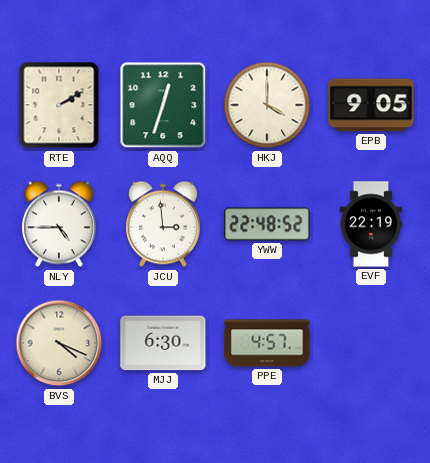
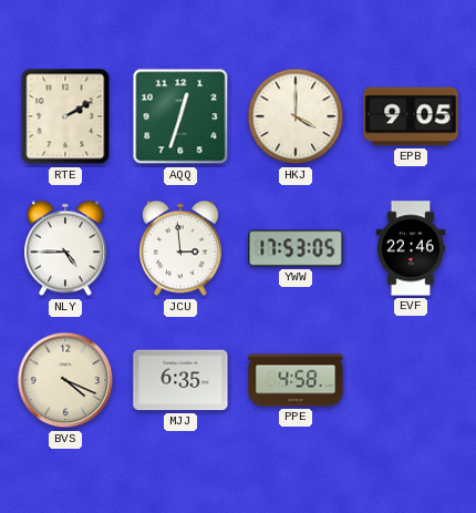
YWW: 22:48 -> 17:53 (296, 248)
EVF: 22:19 -> 22:46 (411, 248)
MJJ: 6:30 -> 6:35 (180, 380)
PPE: 4:57 -> 4:58 (296, 380)
